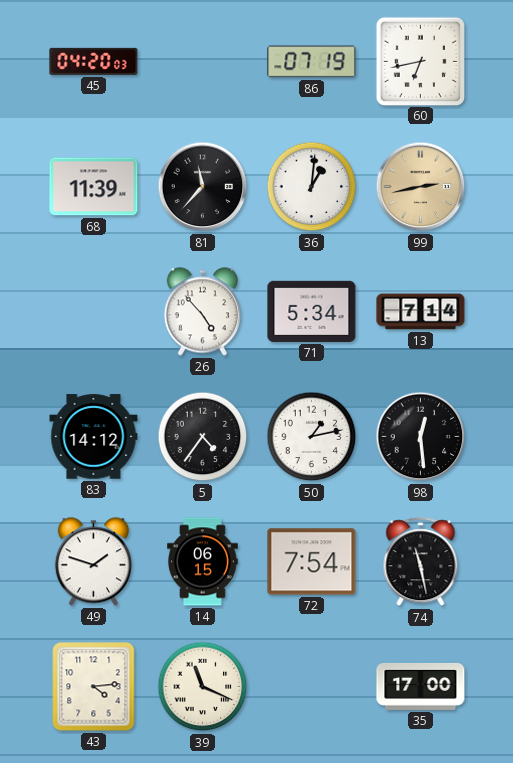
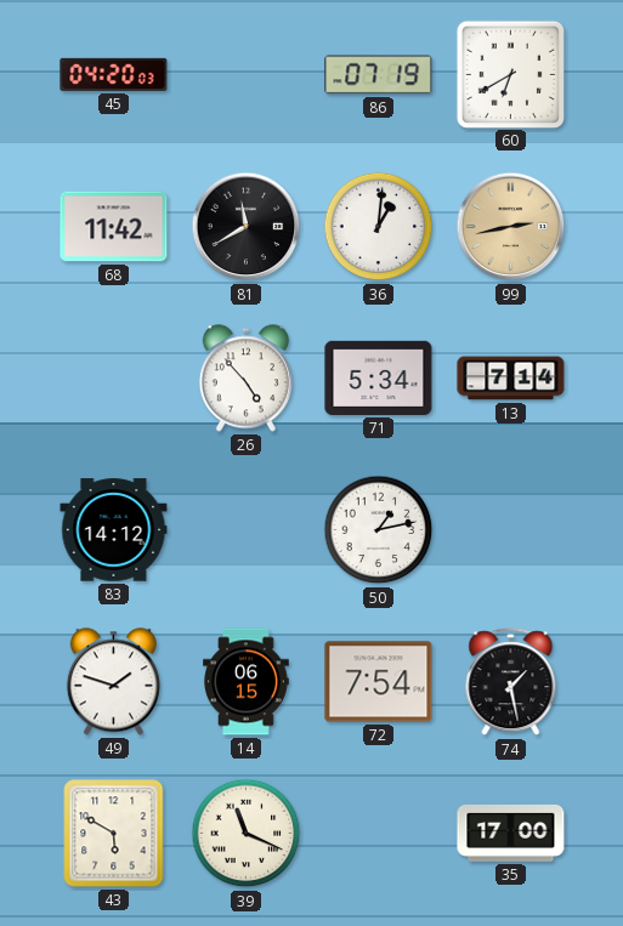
60: 6:43 -> 6:40 (510, 74)
68: 11:39 -> 11:42 (114, 227)
81: 11:37 -> 11:40 (247, 227)
5: 4:36 -> none (203, 437)
98: 12:29 -> none (421, 437)
74: 11:28 -> 1:28 (511, 682)
43: 4:14 -> 5:50 (114, 834)
